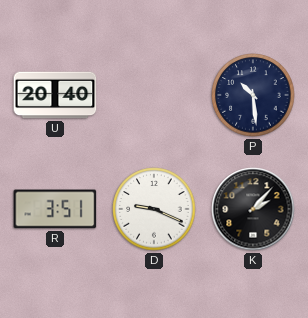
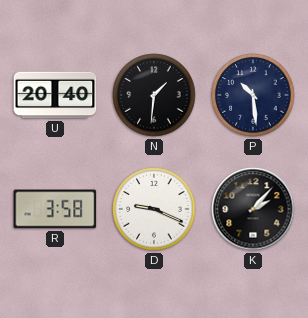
N: none -> 1:31 (154, 95)
R: 3:51 -> 3:58 (55, 209)
